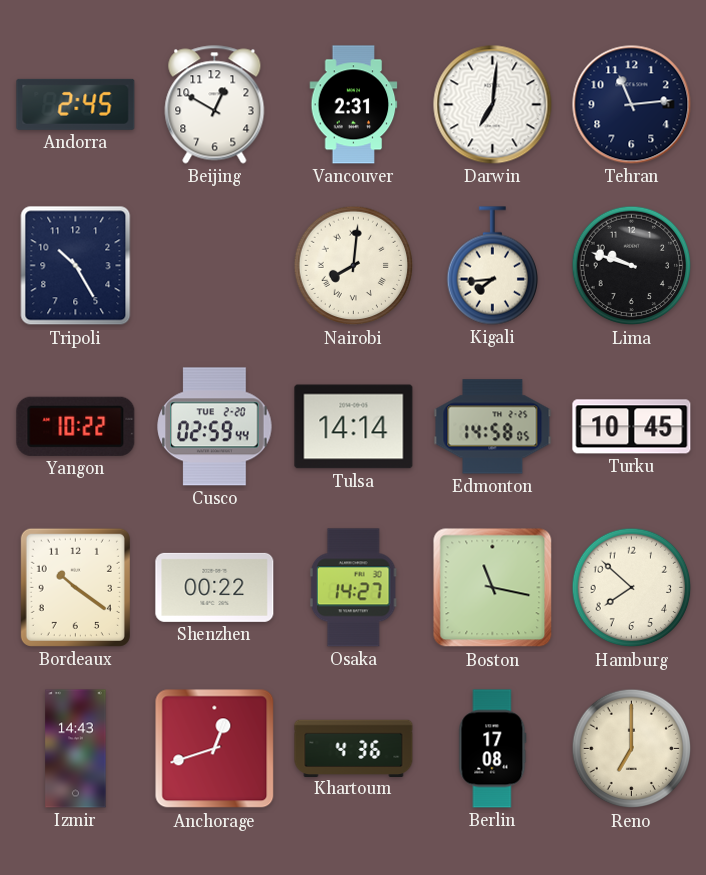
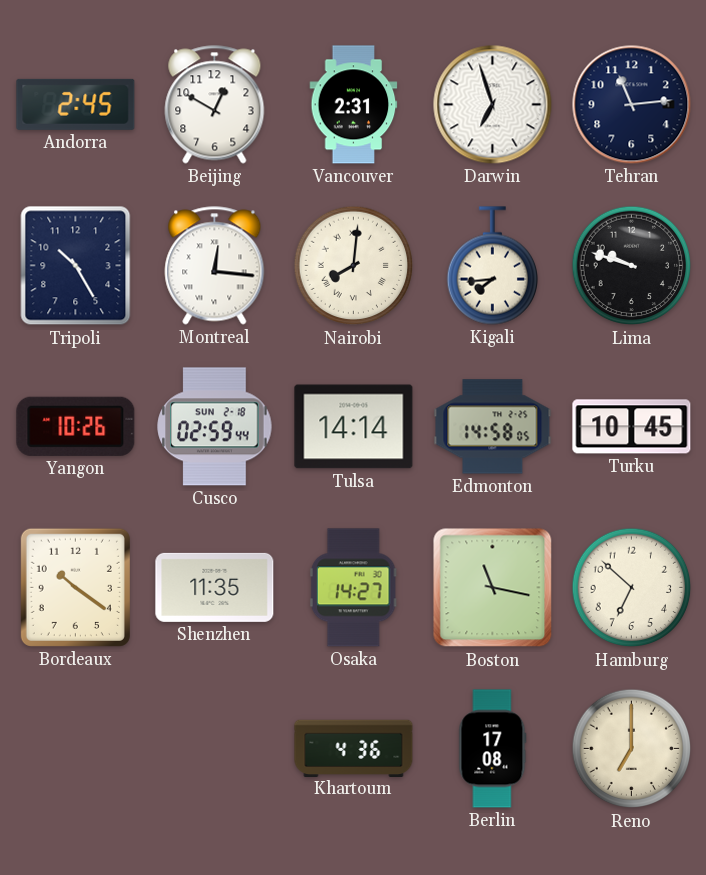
Darwin: 7:01 -> 6:57 (493, 105)
Montreal: none -> 12:16 (215, 266)
Yangon: 10:22 -> 10:26 (76, 426)
Cusco date: TUE 2-20 -> SUN 2-18 (215, 427)
Shenzhen: 00:22 -> 11:35 (215, 587)
Hamburg: 7:52 -> 6:52 (632, 588)
Izmir: 14:43 -> none (76, 749)
Anchorage: 12:42 -> none (215, 749)
